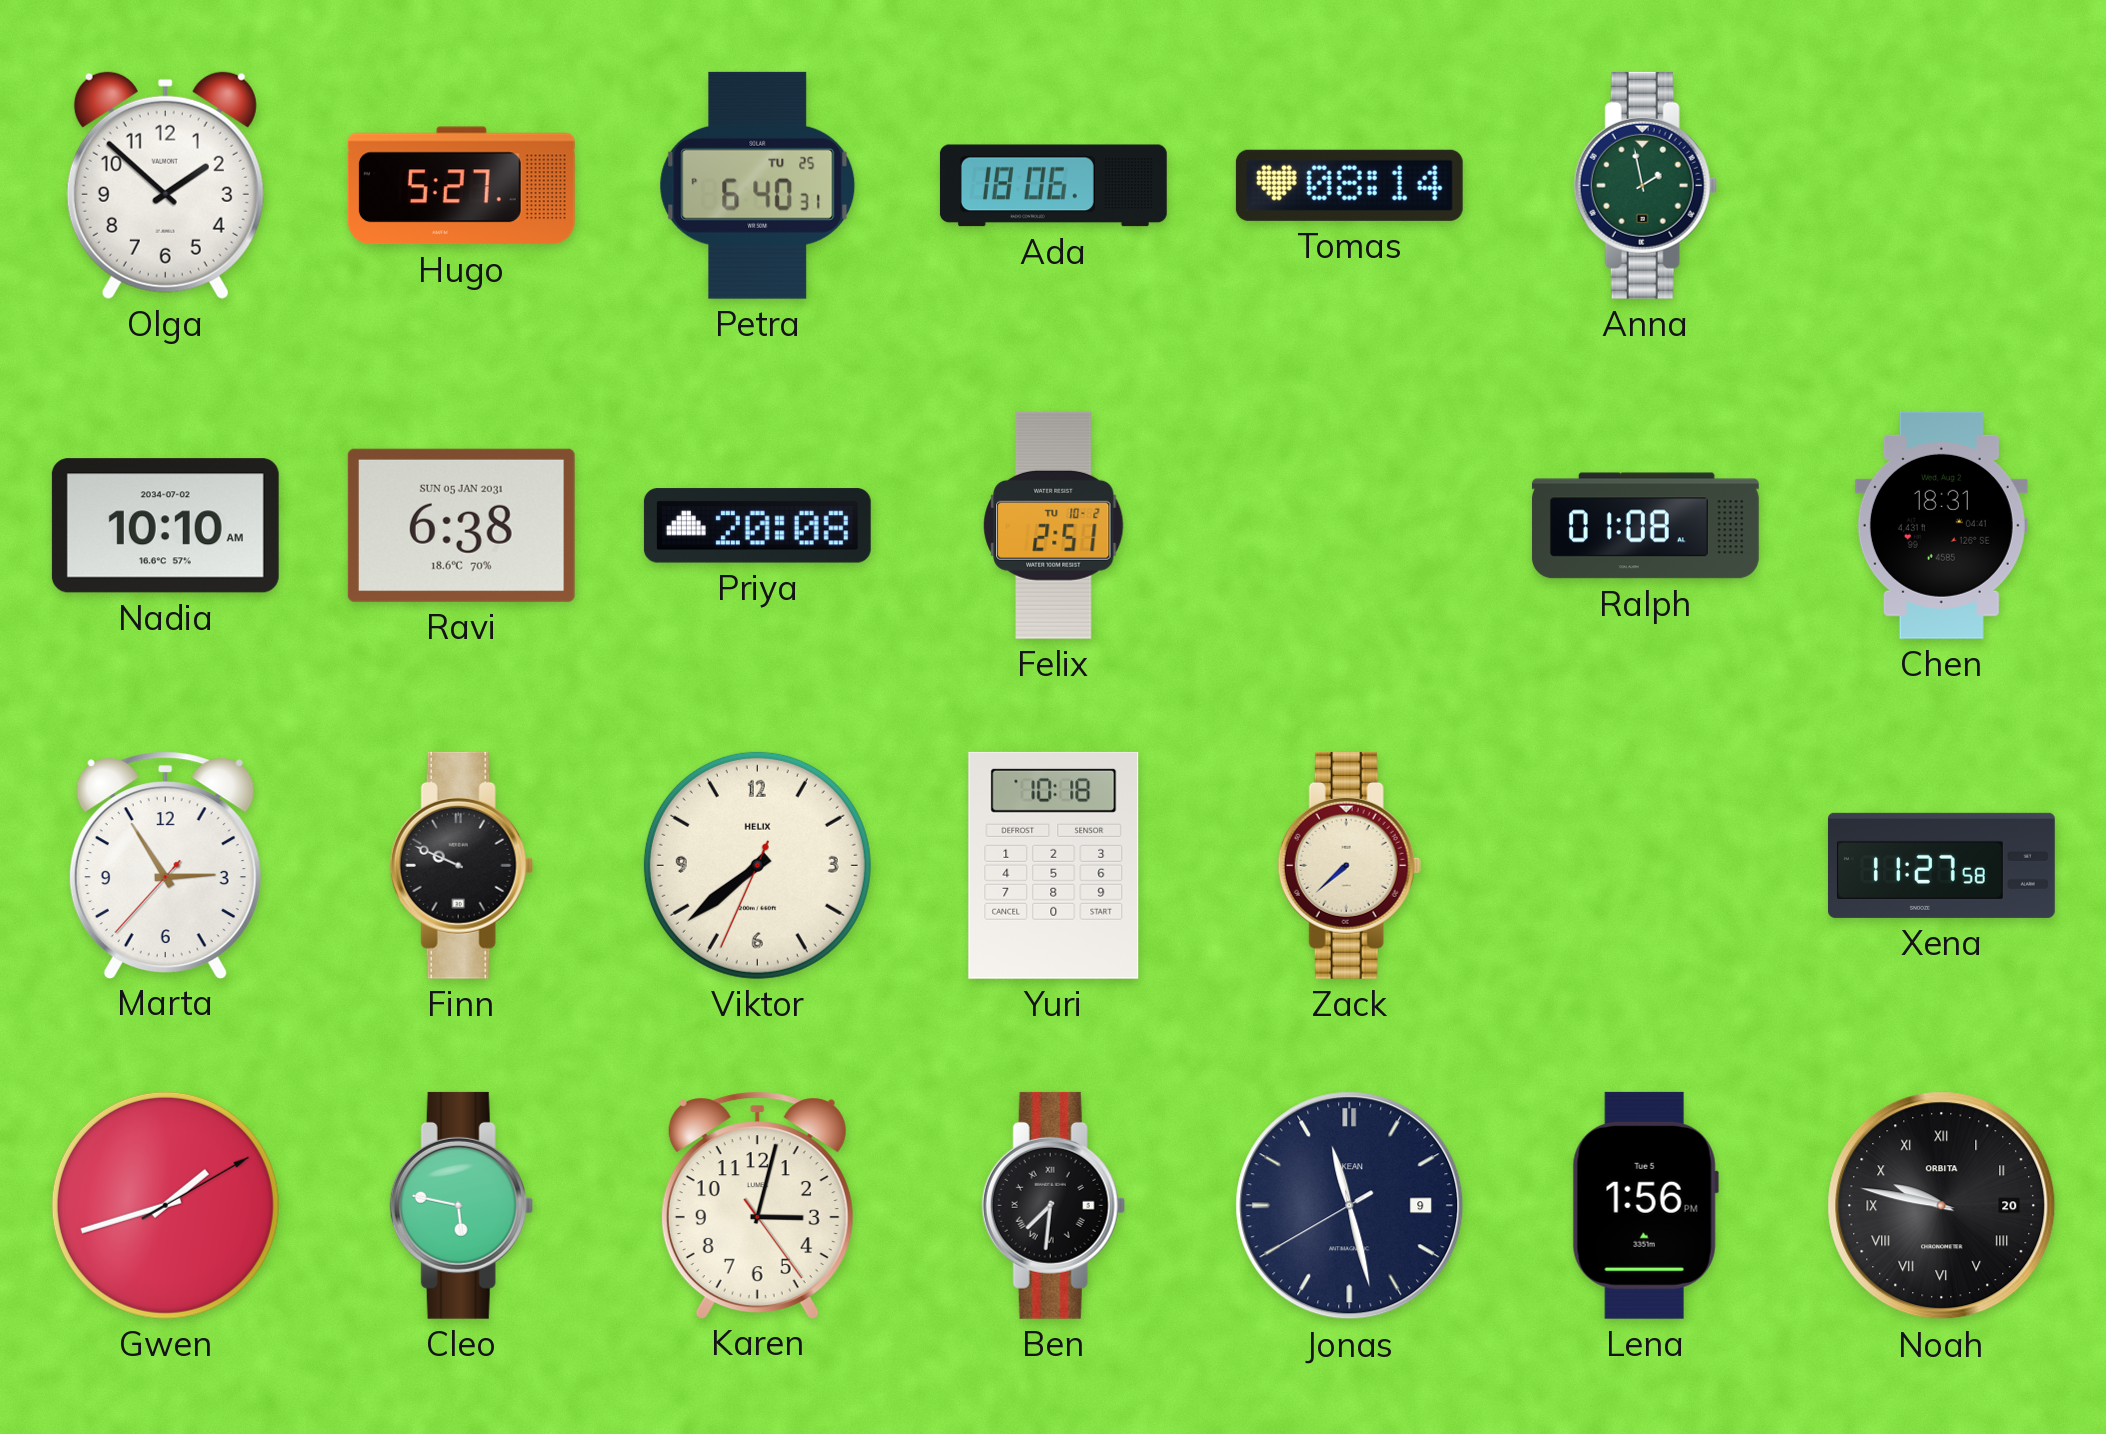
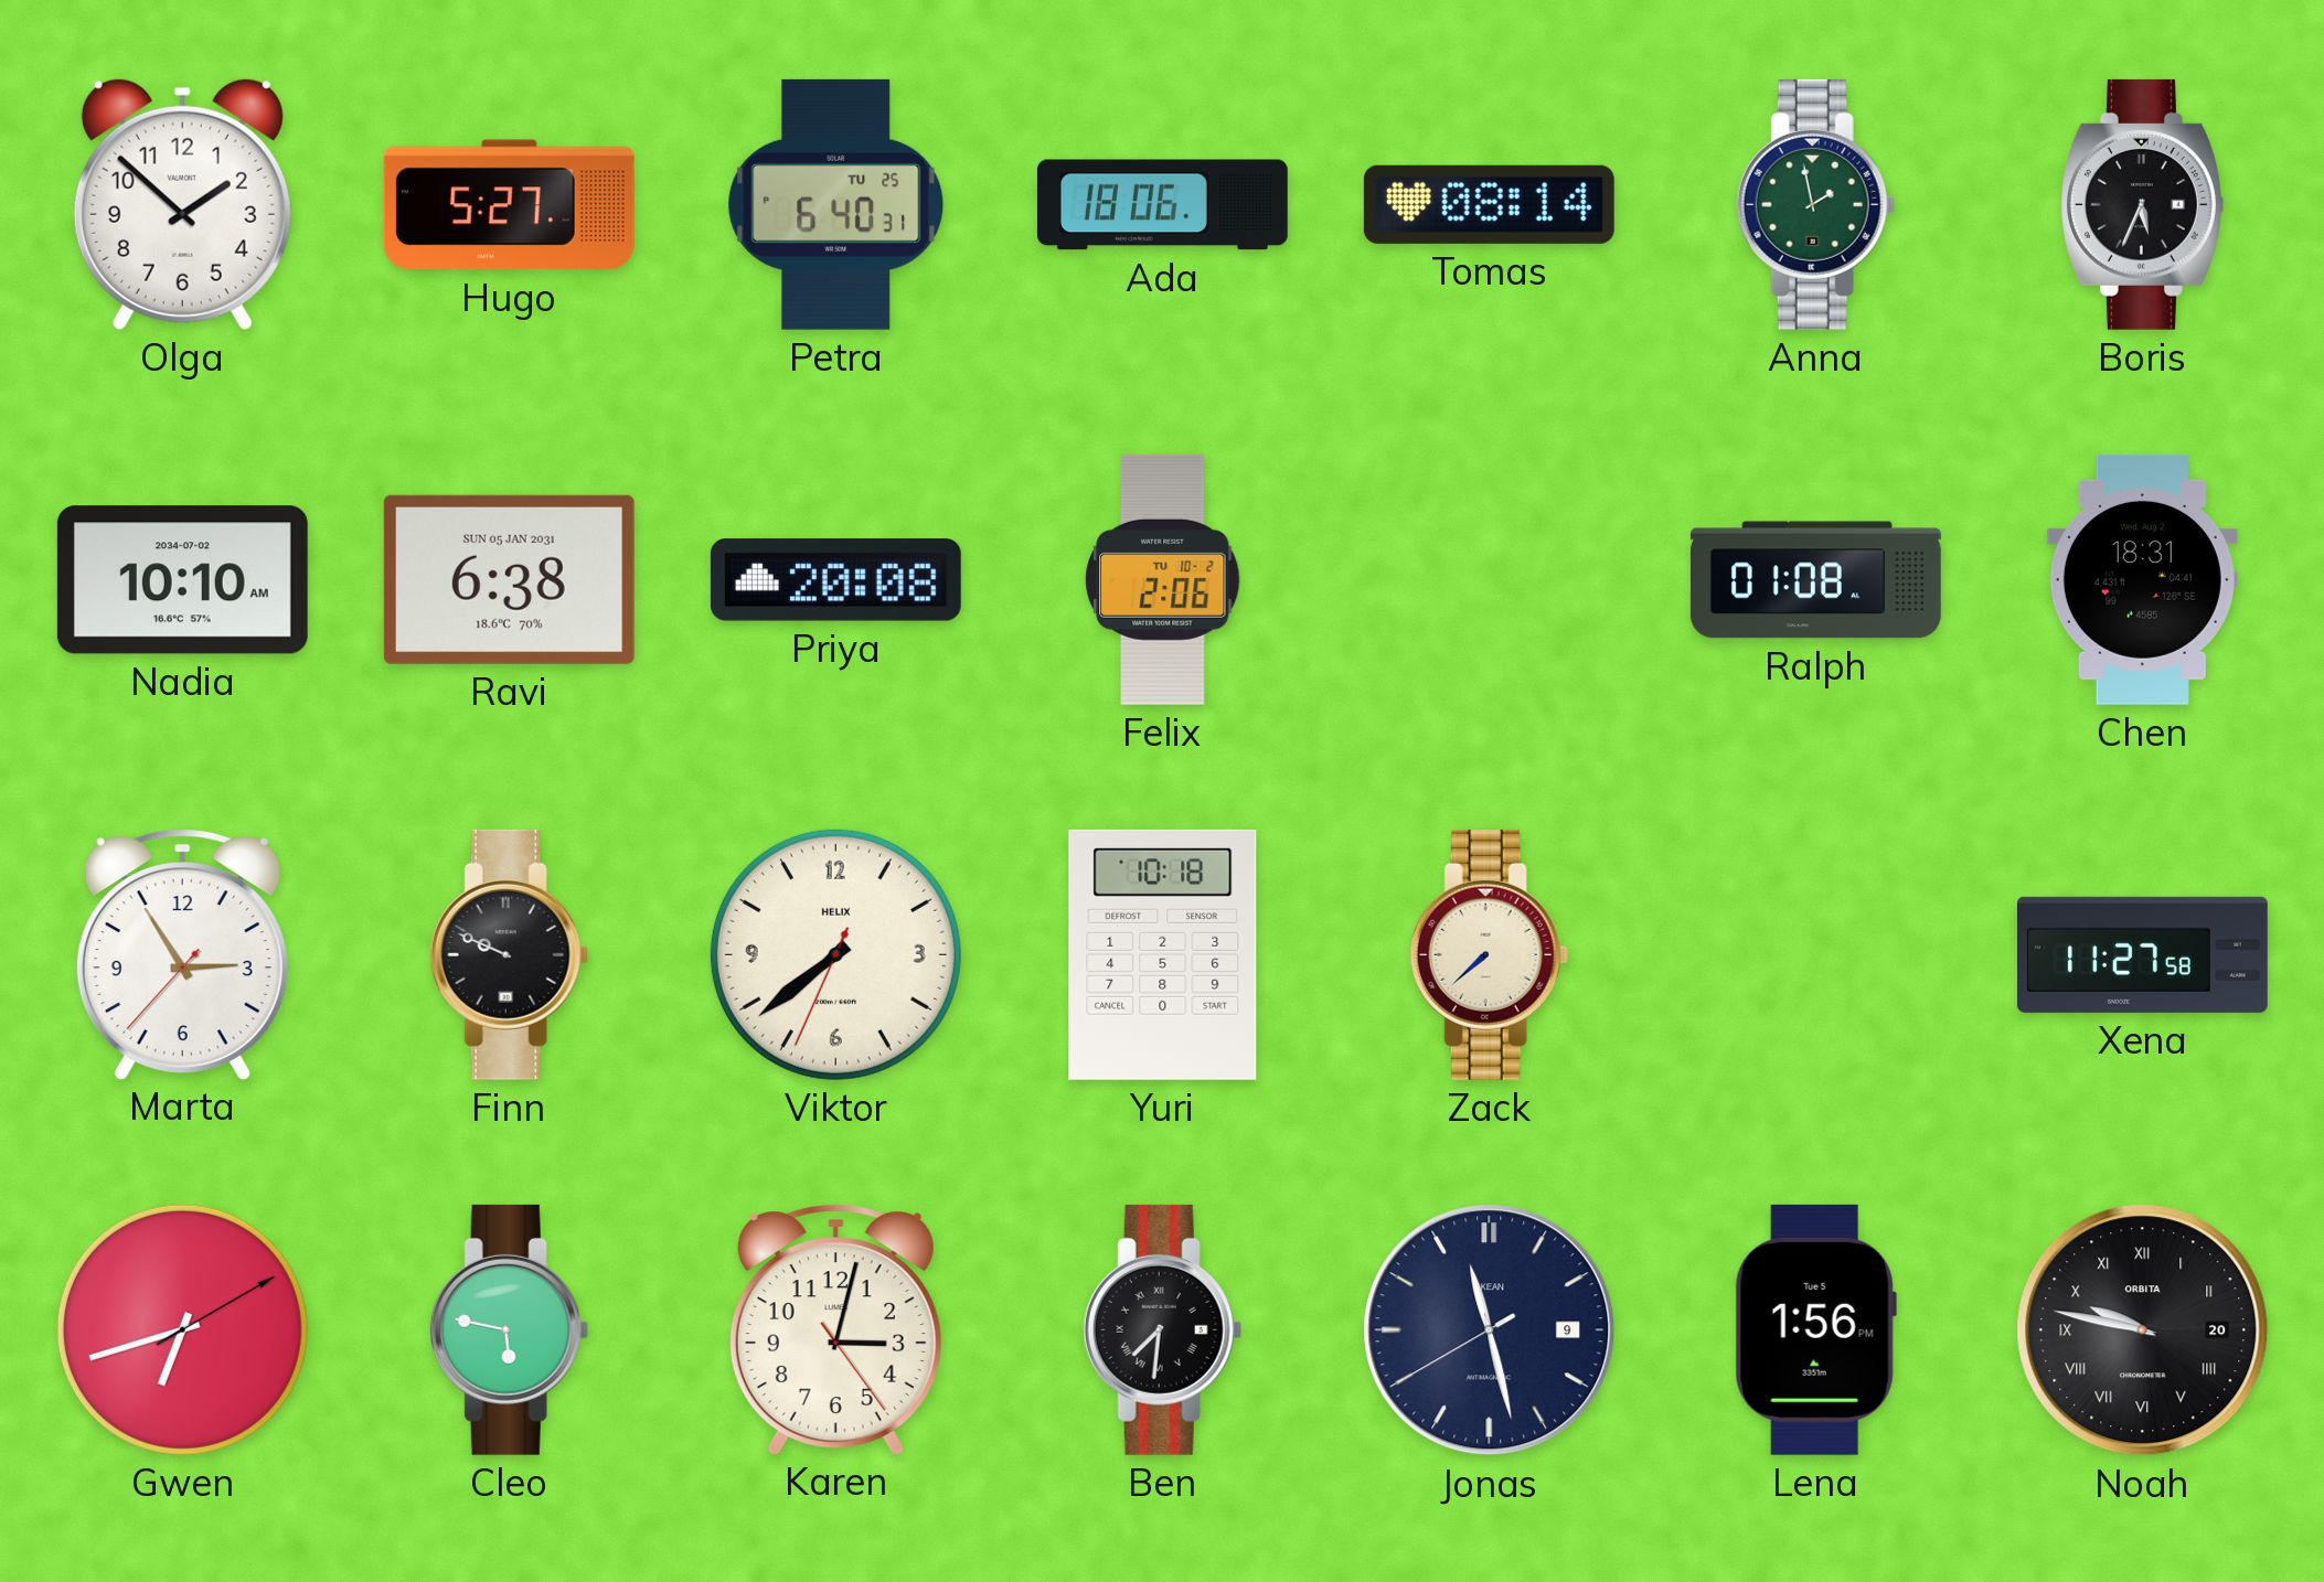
Boris: none -> 5:34 (2142, 204)
Felix: 2:51 -> 2:06 (1163, 579)
Gwen: 1:42 -> 6:42 (182, 1329)
